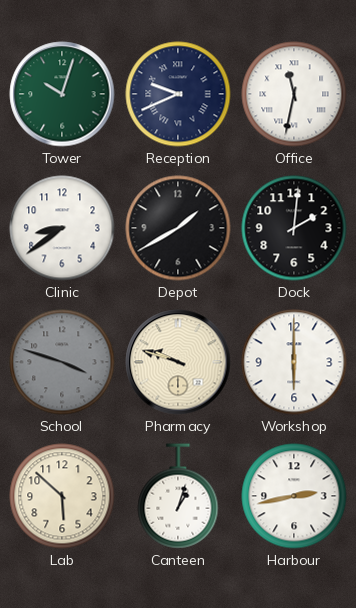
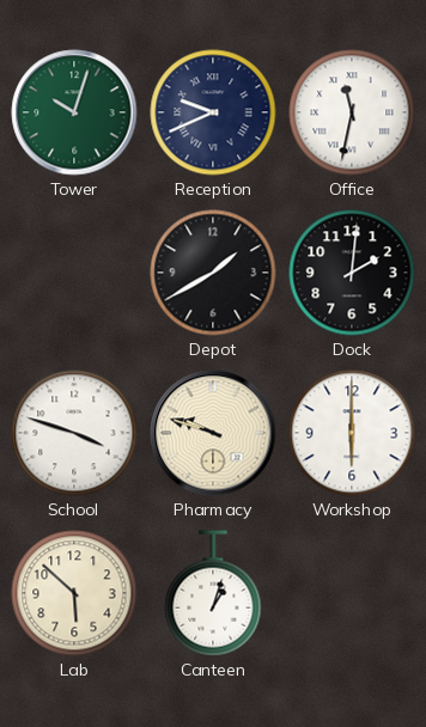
Clinic: 8:39 -> none (62, 228)
School dial: grey -> white (74, 433)
Harbour: 2:43 -> none (294, 496)
